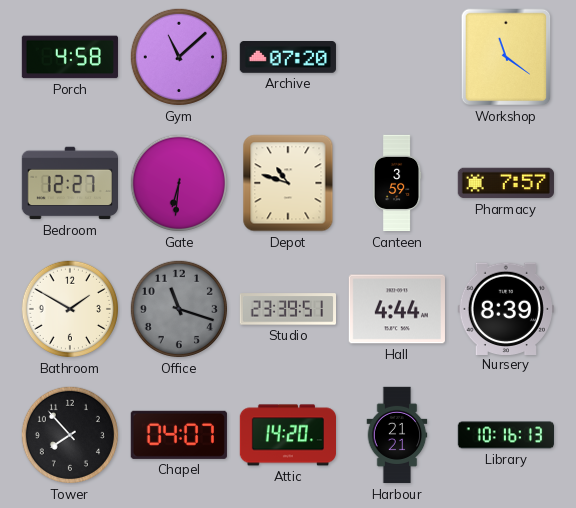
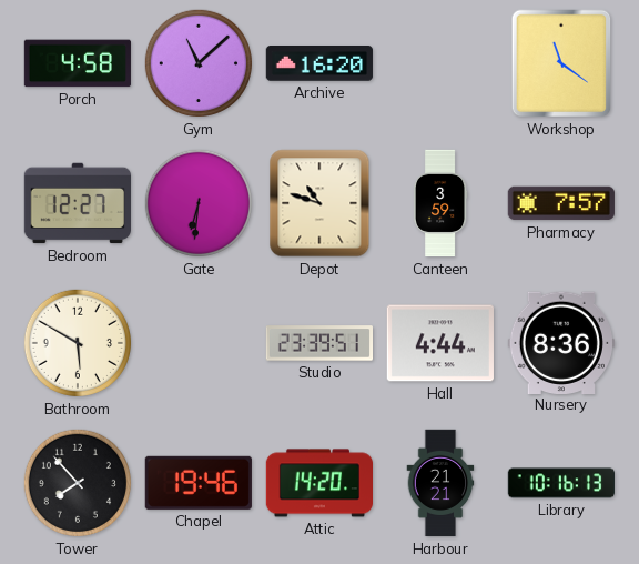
Archive: 07:20 -> 16:20 (318, 64)
Bathroom: 1:50 -> 5:50 (77, 343)
Office: 11:18 -> none (178, 309)
Nursery: 8:39 -> 8:36 (561, 342)
Chapel: 04:07 -> 19:46 (199, 483)
